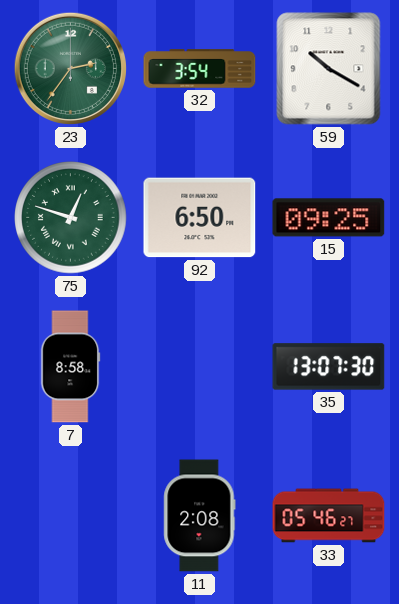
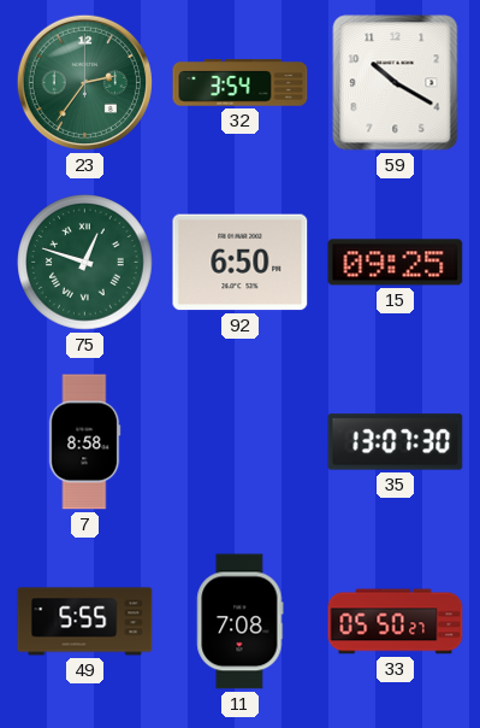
49: none -> 5:55 (85, 622)
11: 2:08 -> 7:08 (241, 622)
33: 05:46 -> 05:50 (396, 622)
